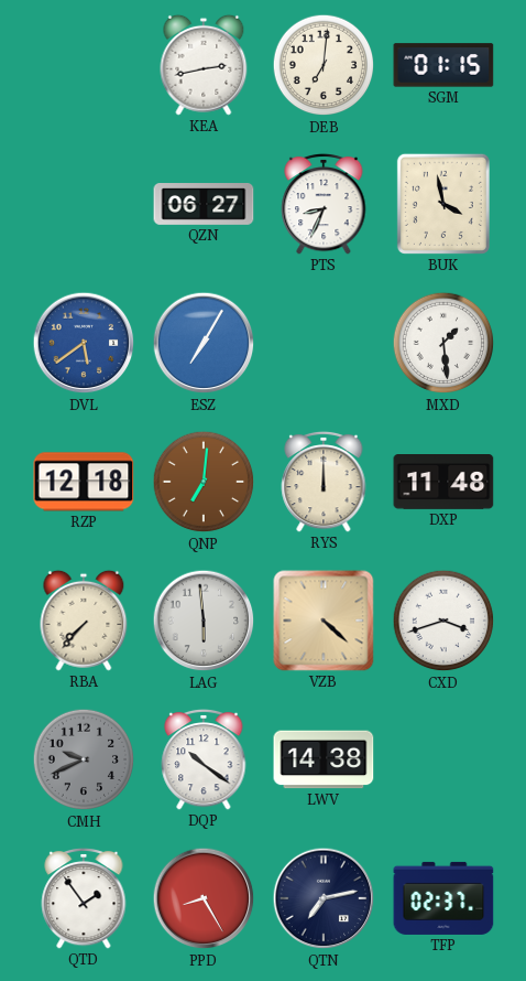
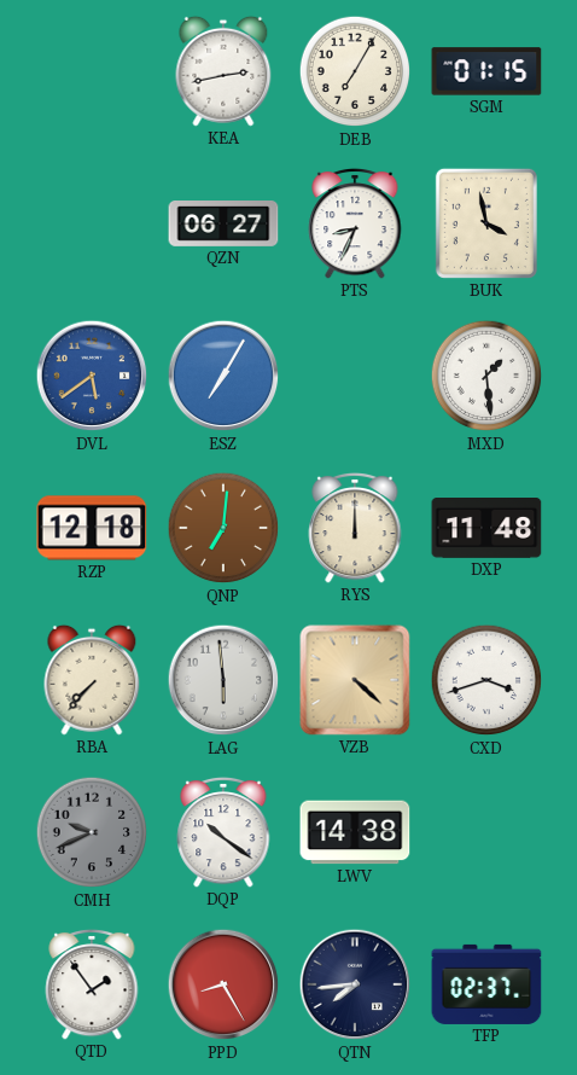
DEB: 7:01 -> 7:05 (355, 71)
QTN: 7:13 -> 7:44 (355, 984)
